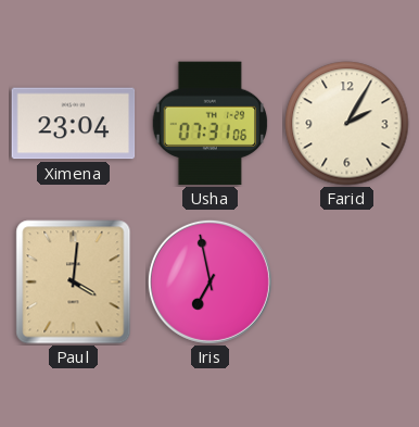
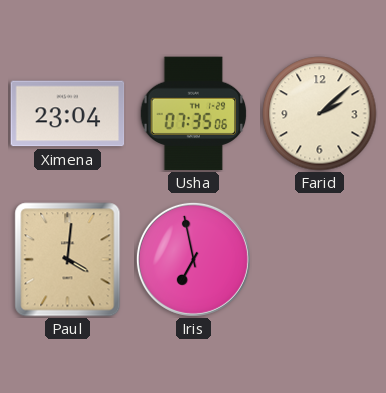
Usha: 07:31 -> 07:35 (194, 114)
Farid: 2:05 -> 2:08 (320, 114)
